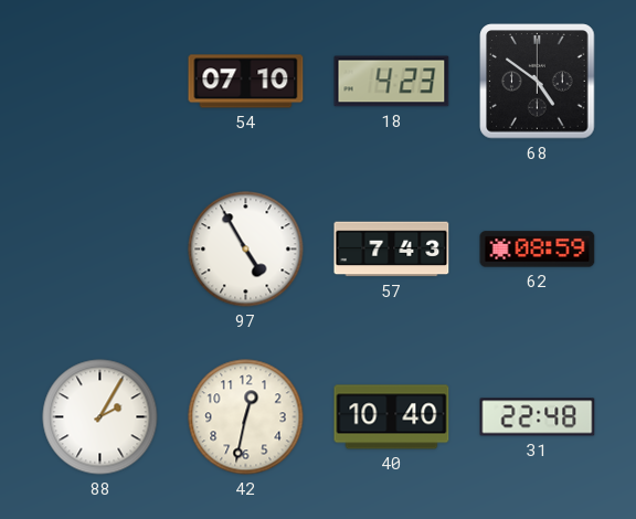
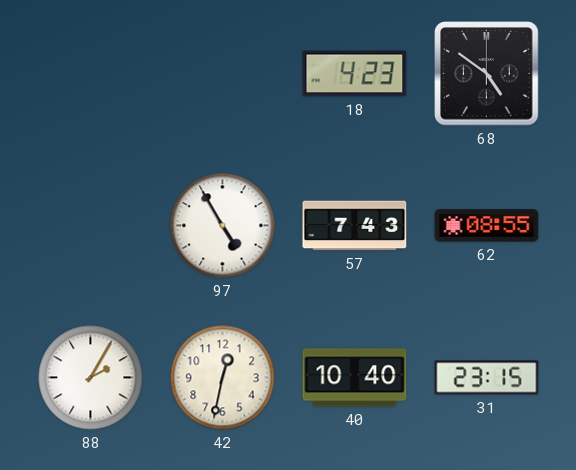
54: 07:10 -> none (246, 82)
62: 08:59 -> 08:55 (487, 226)
31: 22:48 -> 23:15 (487, 378)
